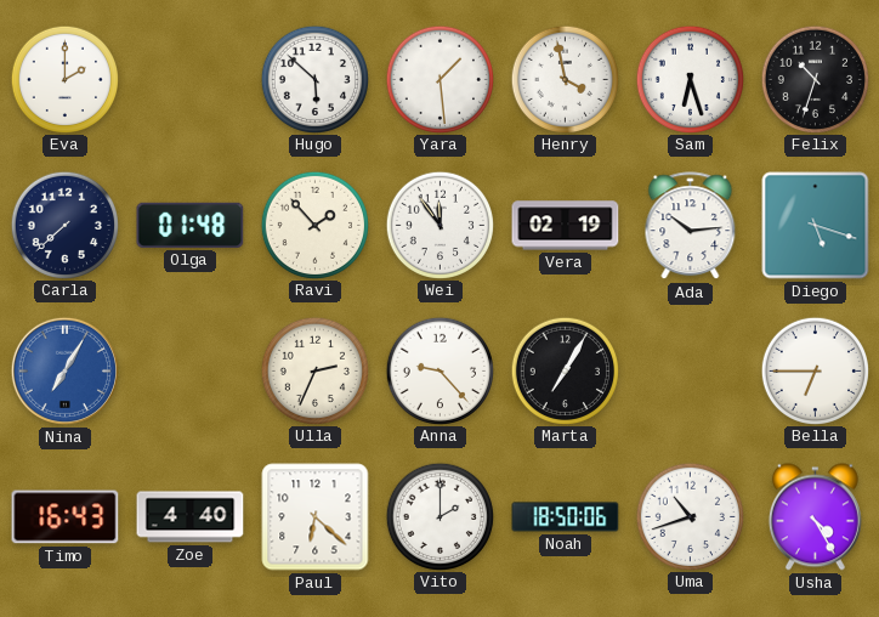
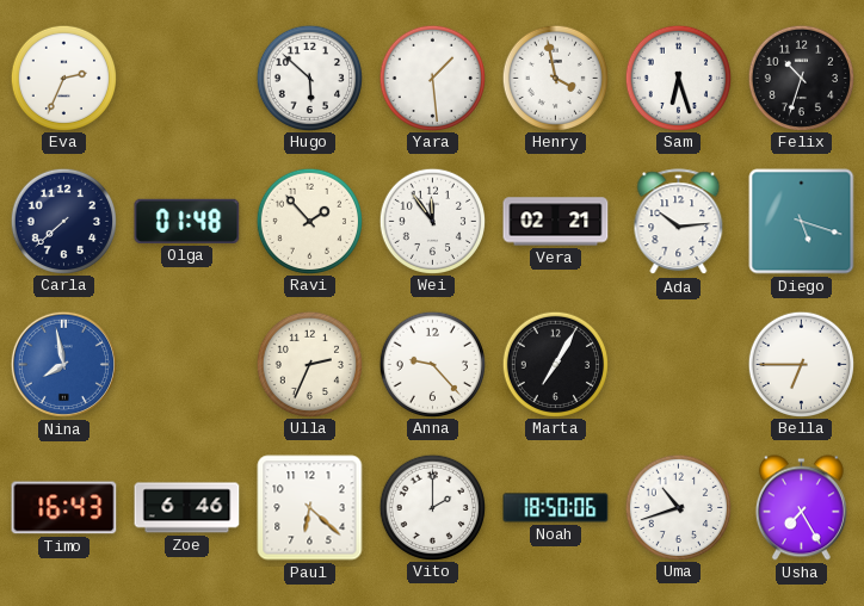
Eva: 2:00 -> 2:34 (63, 78)
Vera: 02:19 -> 02:21 (556, 222)
Nina: 7:05 -> 7:58 (63, 364)
Zoe: 4:40 -> 6:46 (187, 508)
Usha: 4:25 -> 7:25 (801, 508)
